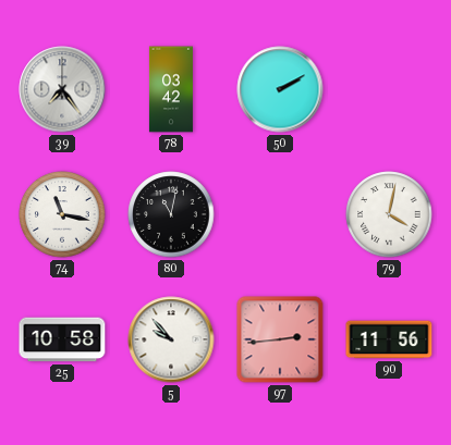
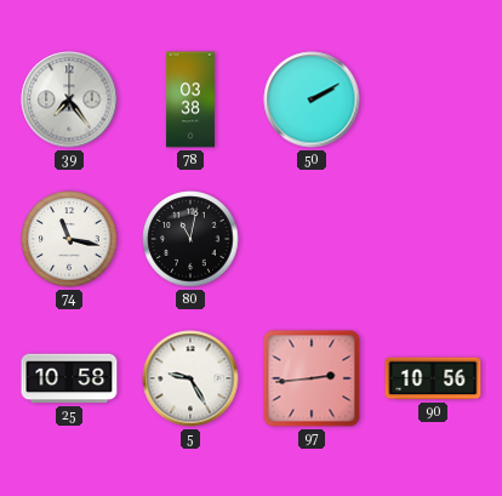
78: 03:42 -> 03:38 (190, 99)
79: 4:02 -> none (389, 214)
5: 9:53 -> 9:25 (190, 378)
90: 11:56 -> 10:56 (433, 378)
